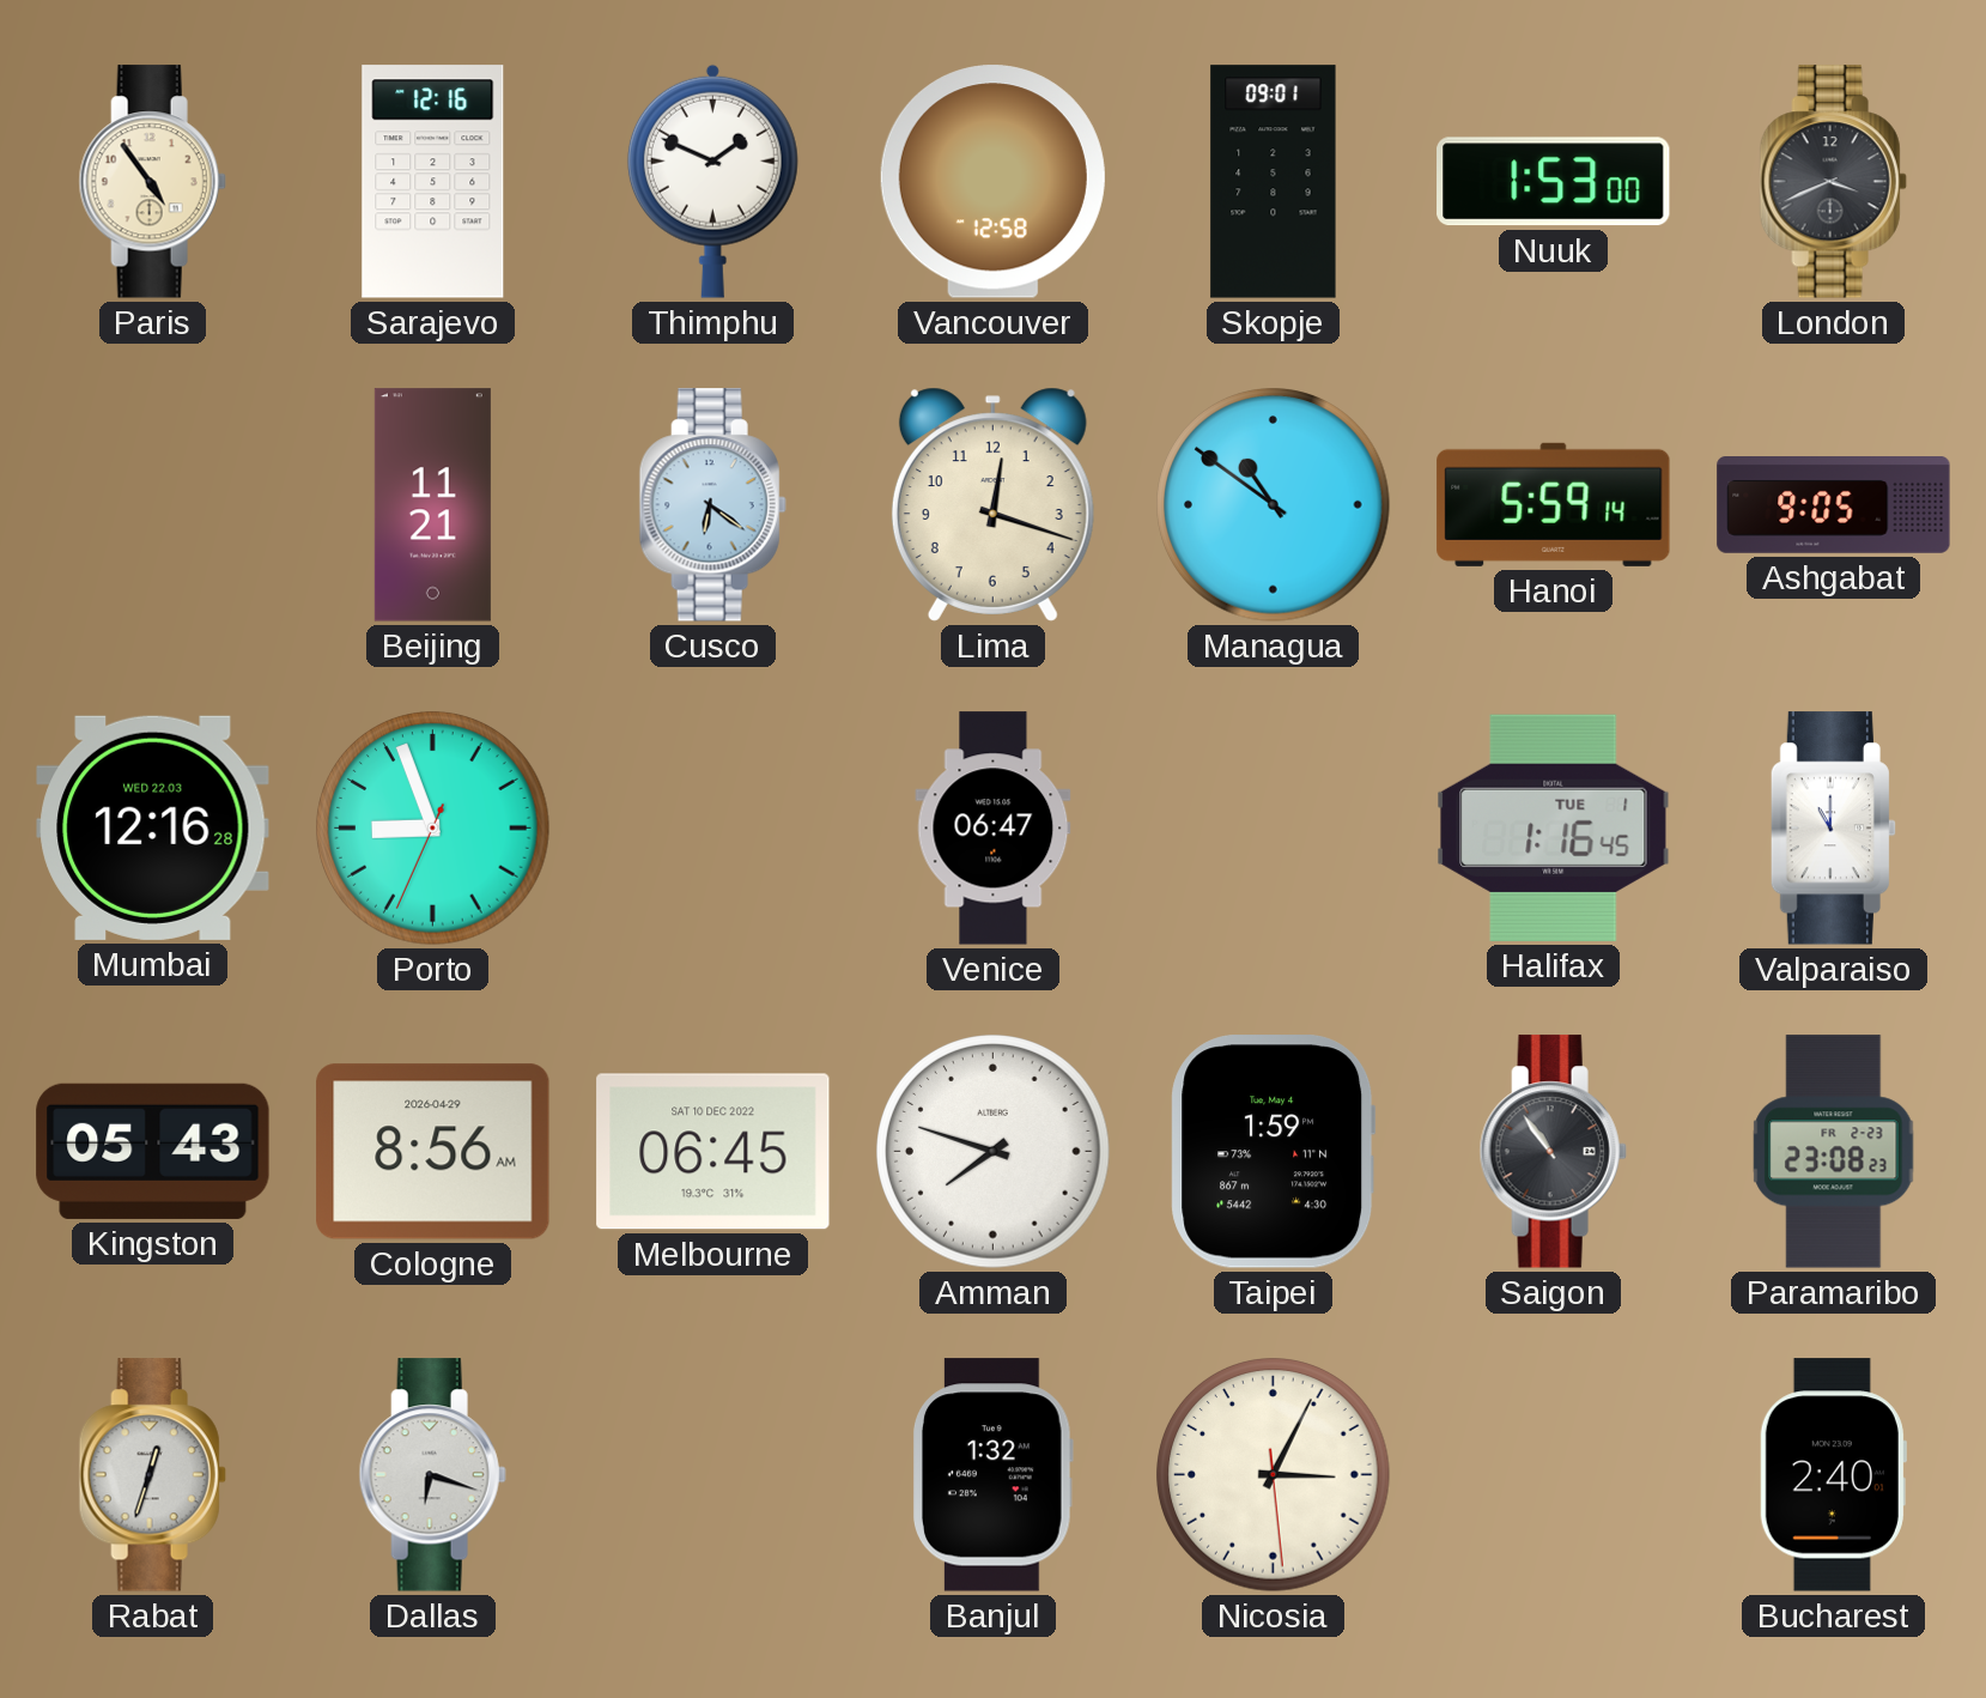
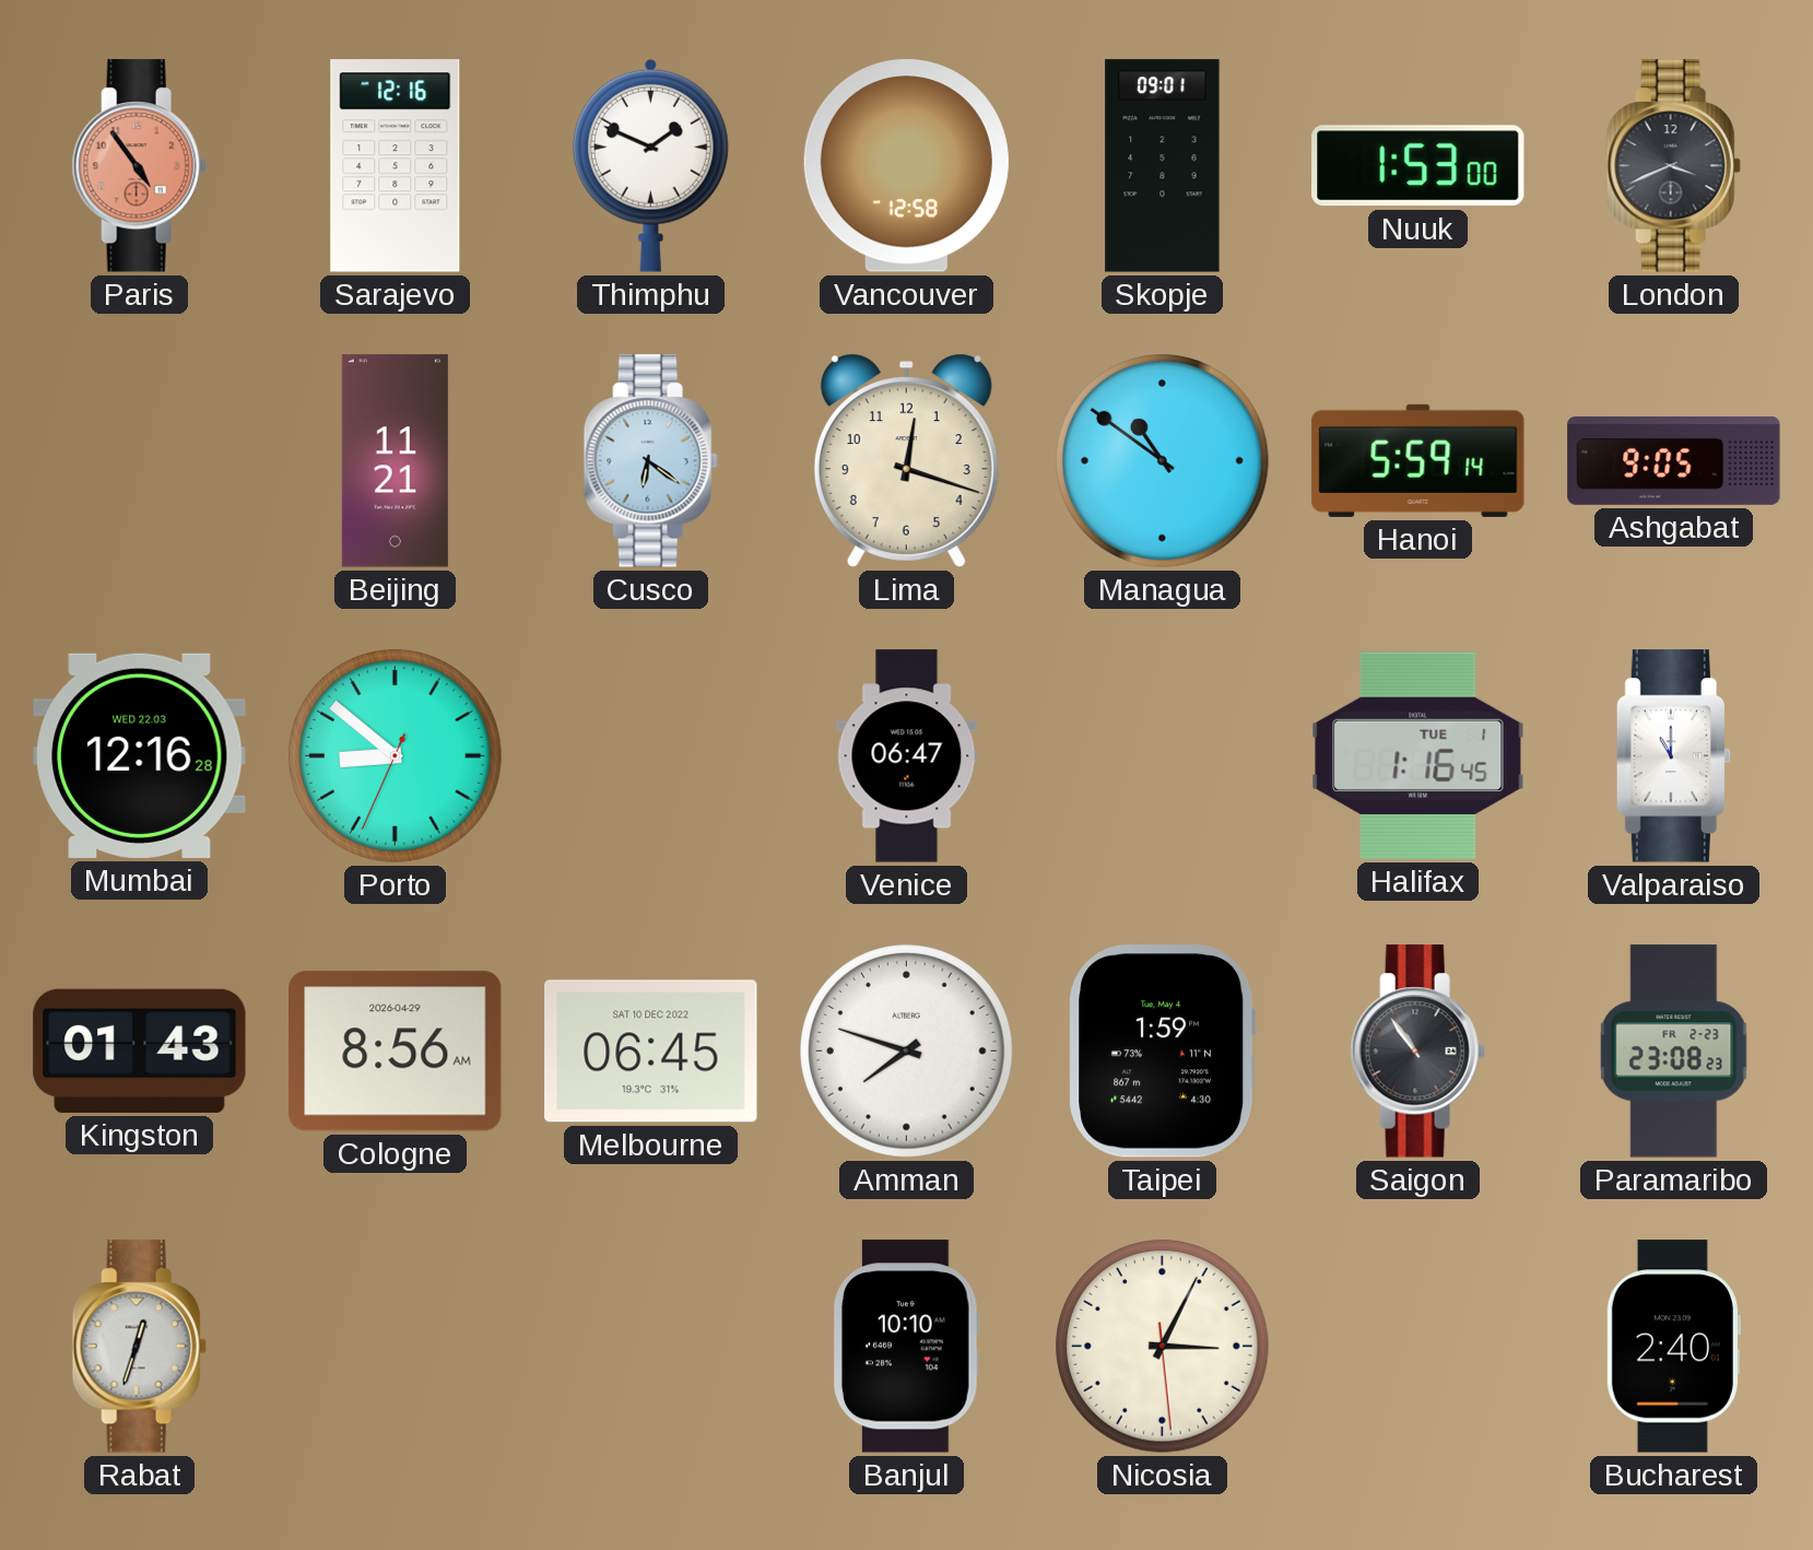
Paris dial: cream -> salmon (139, 166)
Porto: 8:56 -> 8:51 (396, 756)
Kingston: 05:43 -> 01:43 (140, 1050)
Dallas: 6:18 -> none (432, 1475)
Banjul: 1:32 -> 10:10 (907, 1347)
